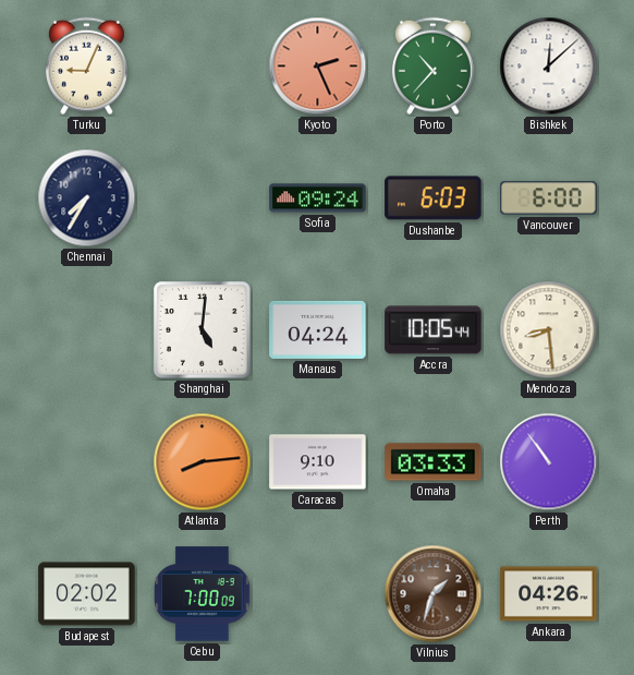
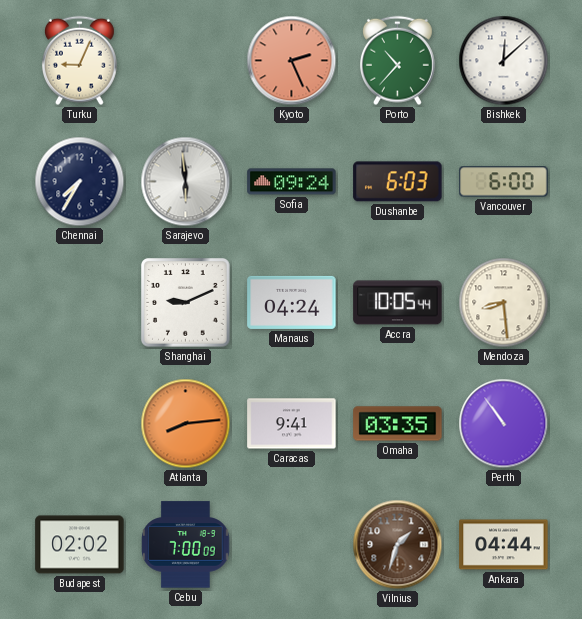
Sarajevo: none -> 5:59 (186, 182)
Shanghai: 5:01 -> 9:11 (186, 303)
Caracas: 9:10 -> 9:41 (292, 424)
Omaha: 03:33 -> 03:35 (398, 424)
Ankara: 04:26 -> 04:44 (504, 545)
